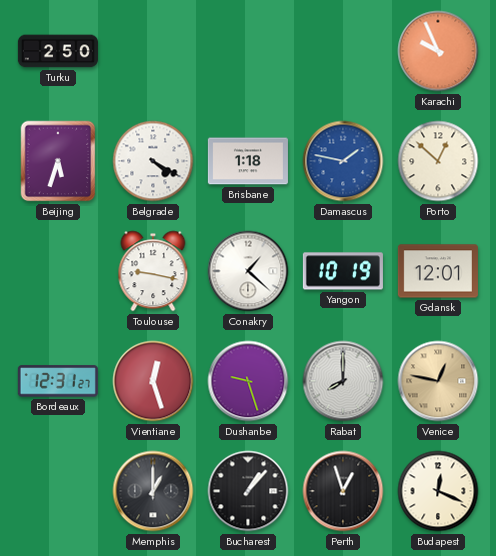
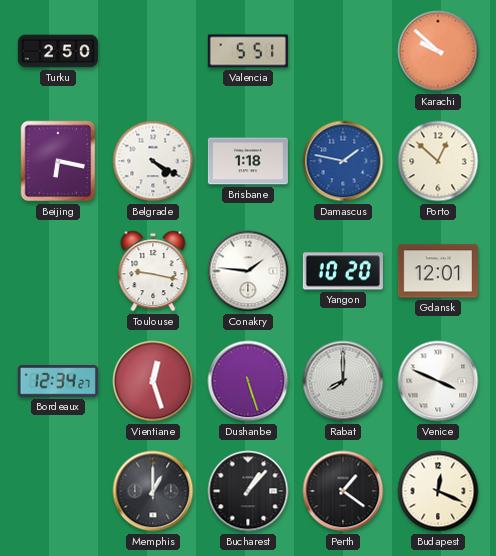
Valencia: none -> 5:51 (248, 51)
Karachi: 9:56 -> 9:52 (438, 51)
Beijing: 5:33 -> 6:17 (58, 161)
Conakry: 1:22 -> 1:46 (248, 271)
Yangon: 10:19 -> 10:20 (343, 271)
Bordeaux: 12:31 -> 12:34 (58, 381)
Dushanbe: 9:27 -> 5:27 (248, 381)
Venice: 12:47 -> 3:49 (438, 381)
Venice dial: champagne -> white (438, 381)
Perth: 12:57 -> 1:21 (343, 491)
